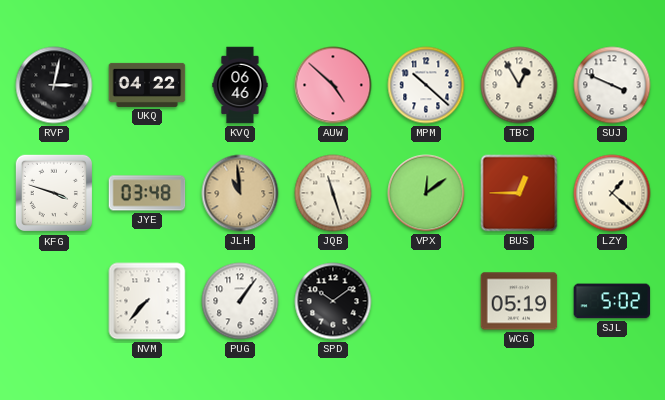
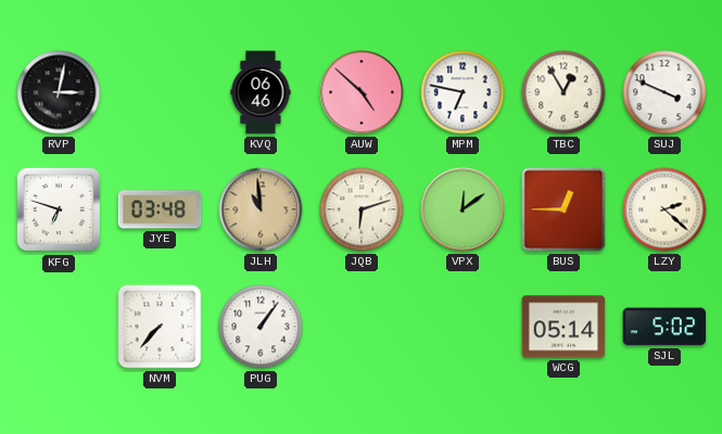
UKQ: 04:22 -> none (147, 85)
MPM: 10:22 -> 6:47 (463, 92)
KFG: 3:48 -> 6:48 (59, 209)
JQB: 11:27 -> 6:12 (362, 209)
LZY: 1:22 -> 2:22 (664, 209)
SPD: 10:09 -> none (333, 301)
WCG: 05:19 -> 05:14 (563, 327)
